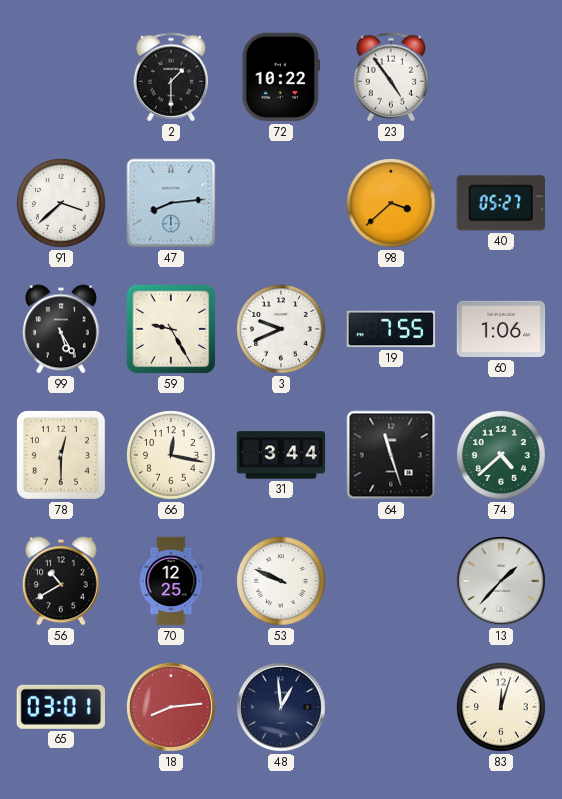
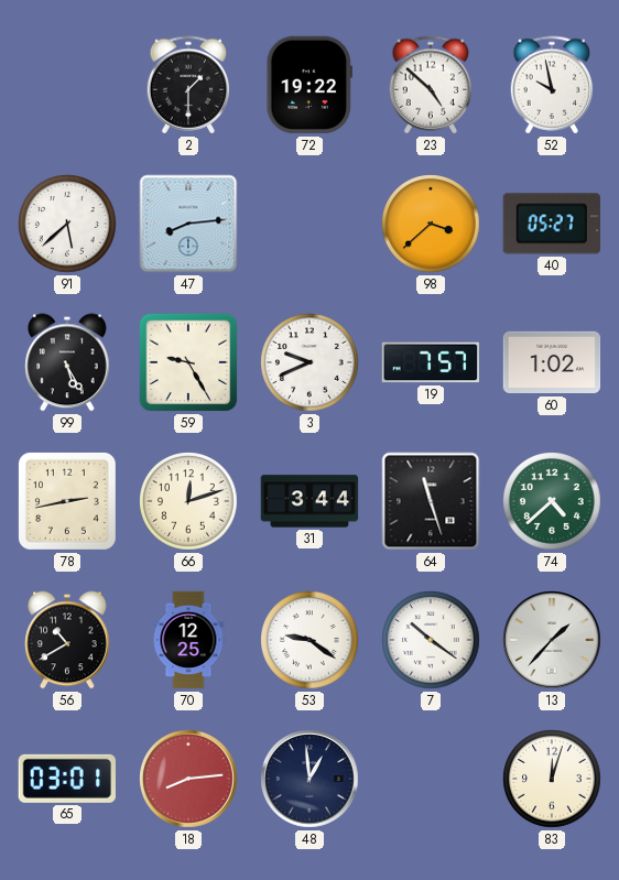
72: 10:22 -> 19:22 (308, 85)
23: 4:54 -> 4:52 (431, 85)
52: none -> 9:58 (552, 85)
91: 3:38 -> 5:38 (67, 224)
19: 7:55 -> 7:57 (431, 362)
60: 1:06 -> 1:02 (552, 362)
78: 12:30 -> 2:43 (67, 501)
66: 12:17 -> 12:12 (188, 501)
53: 9:49 -> 9:21 (309, 640)
7: none -> 10:21 (431, 640)
